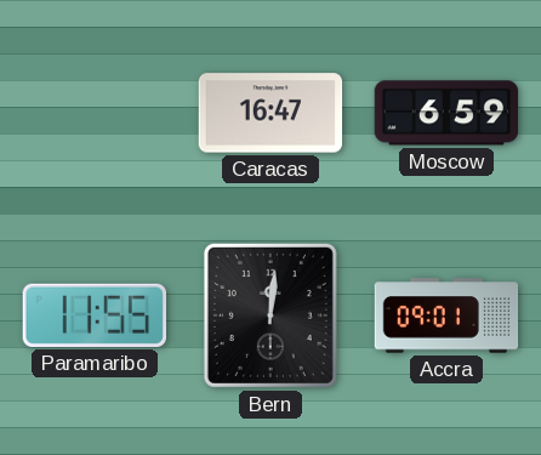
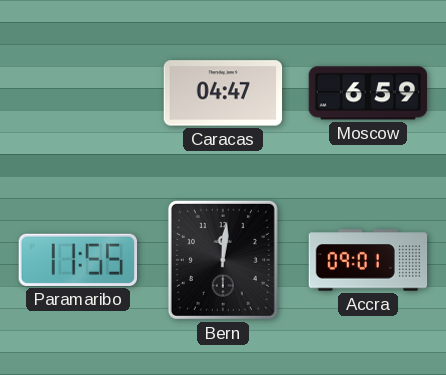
Caracas: 16:47 -> 04:47 (223, 93)
